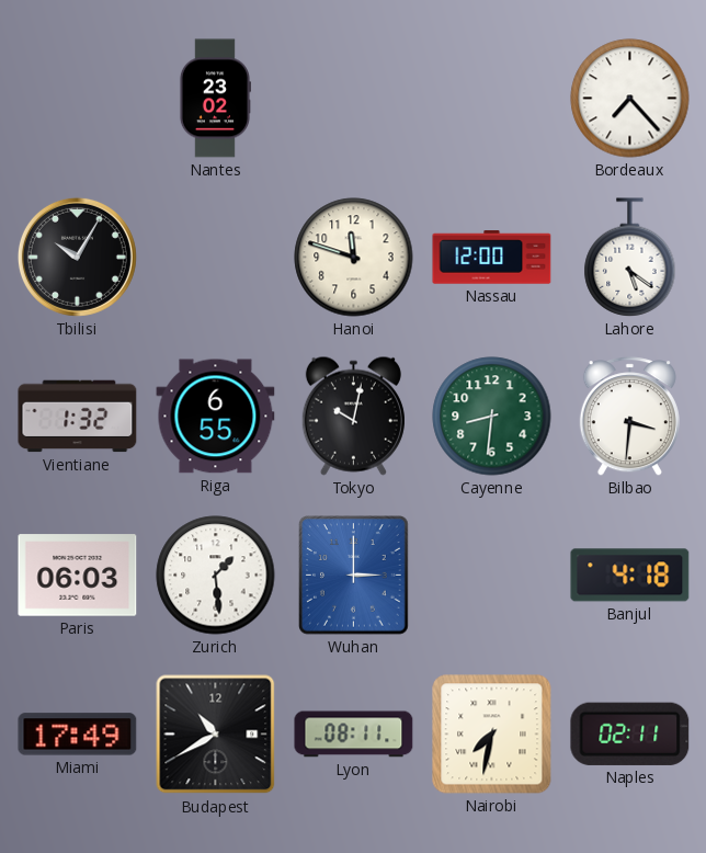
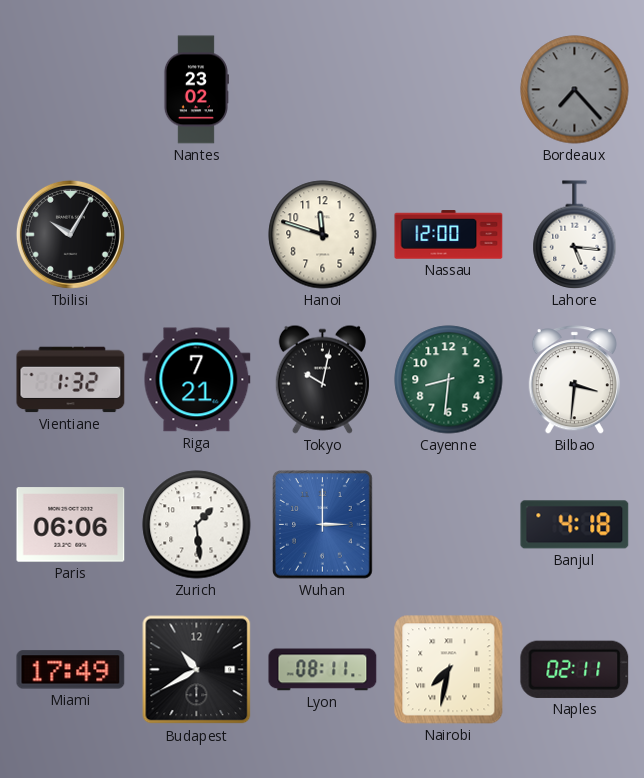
Bordeaux dial: white -> grey (575, 90)
Lahore: 5:21 -> 5:16 (575, 235)
Riga: 6:55 -> 7:21 (197, 380)
Paris: 06:03 -> 06:06 (71, 525)
